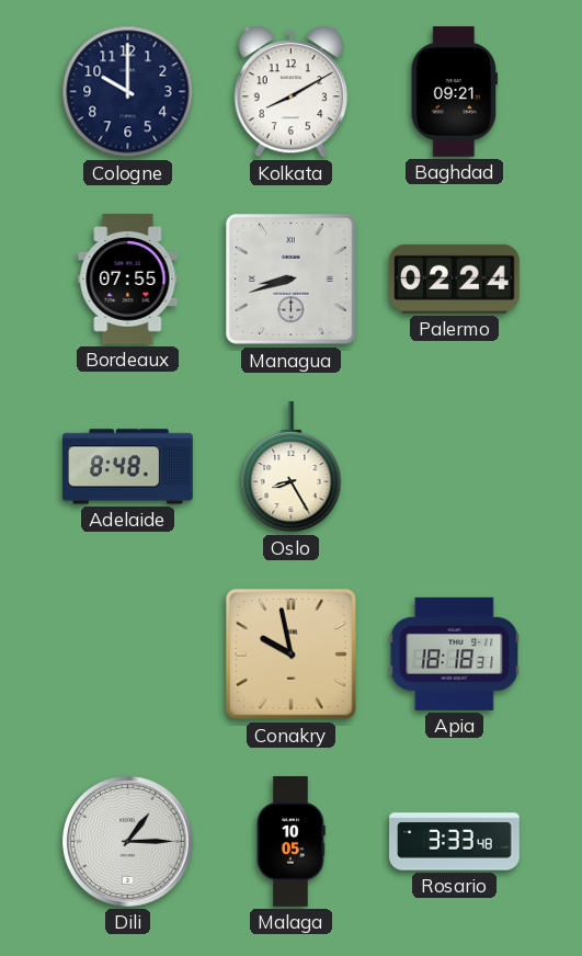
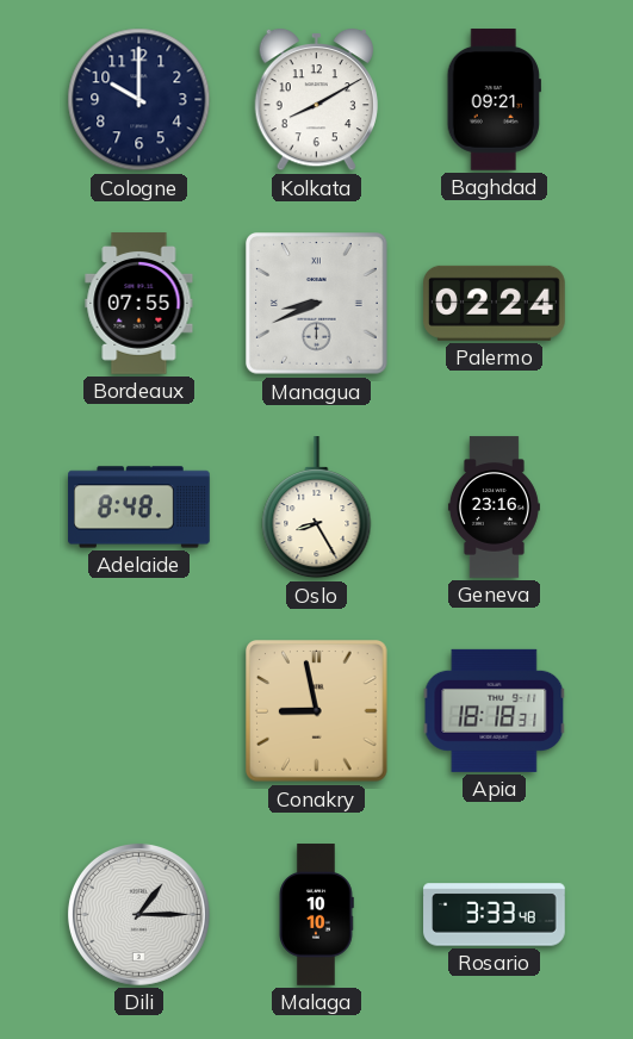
Managua: 8:42 -> 8:41 (317, 304)
Geneva: none -> 23:16 (494, 508)
Conakry: 9:58 -> 8:58 (317, 711)
Malaga: 10:05 -> 10:10 (316, 915)
